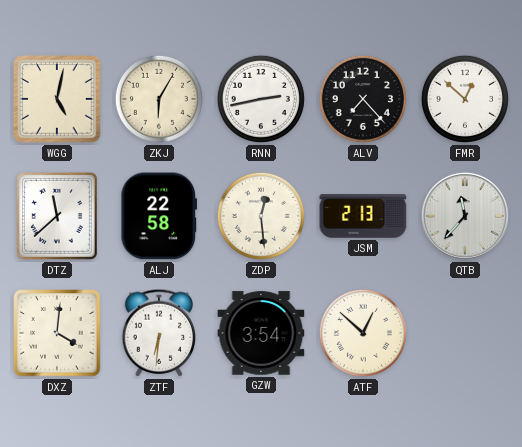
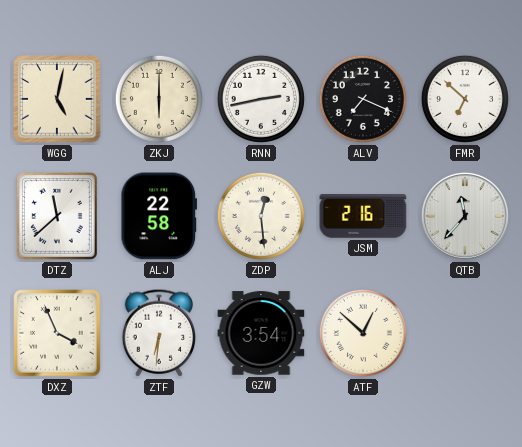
ZKJ: 6:05 -> 6:00 (159, 99)
ALV: 7:23 -> 7:19 (363, 99)
FMR: 12:52 -> 6:52 (465, 99)
JSM: 2:13 -> 2:16 (363, 216)
DXZ: 4:01 -> 3:56 (57, 333)
